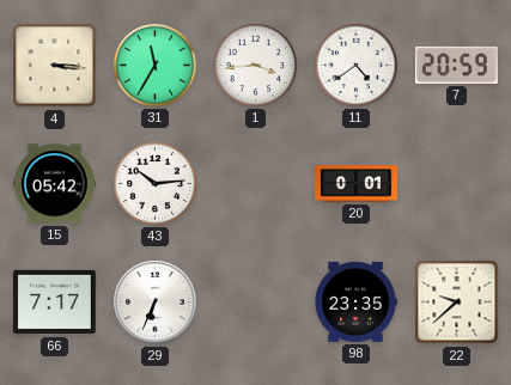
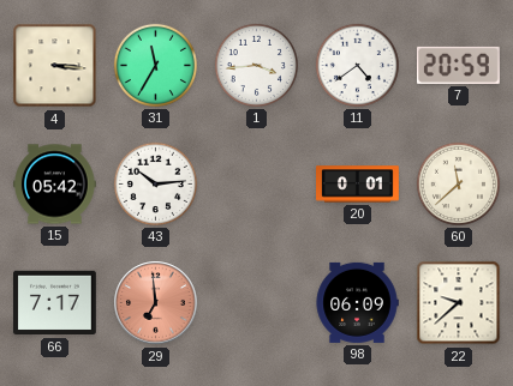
60: none -> 11:38 (458, 183)
29: 6:34 -> 6:59 (156, 303)
29 dial: white -> salmon (156, 303)
98: 23:35 -> 06:09 (357, 302)
